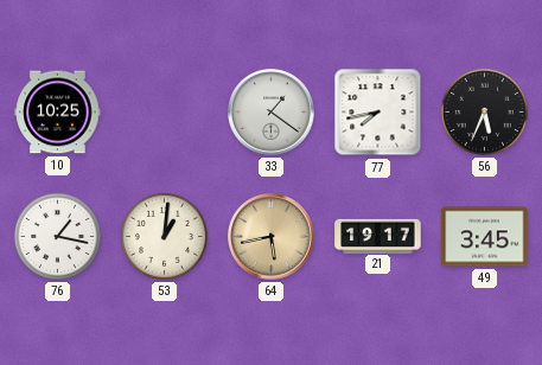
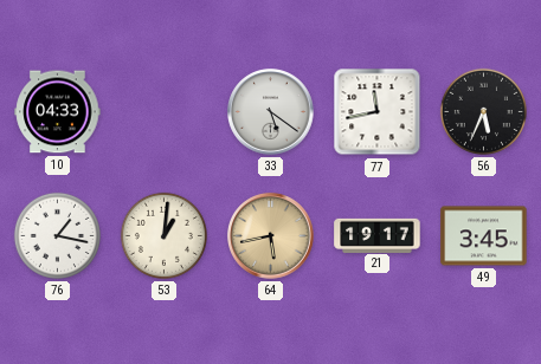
10: 10:25 -> 04:33 (58, 112)
33: 1:21 -> 5:21 (271, 112)
77: 7:43 -> 11:43 (378, 112)
